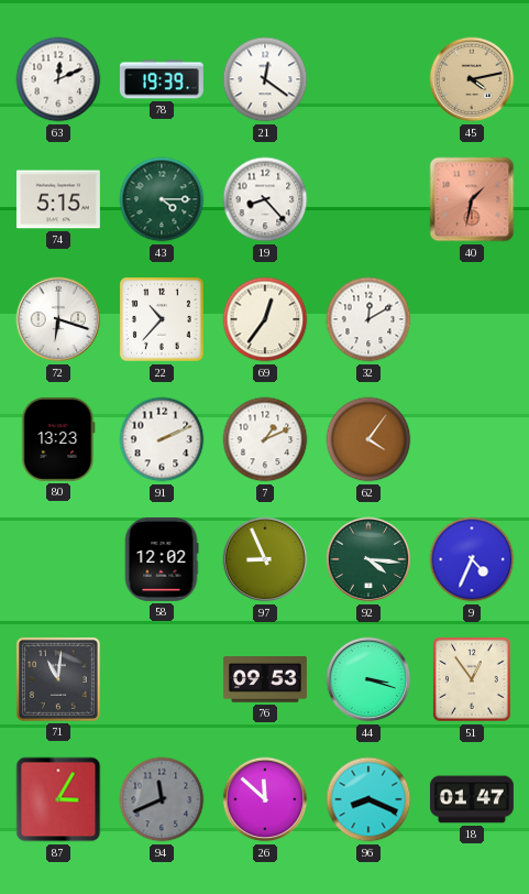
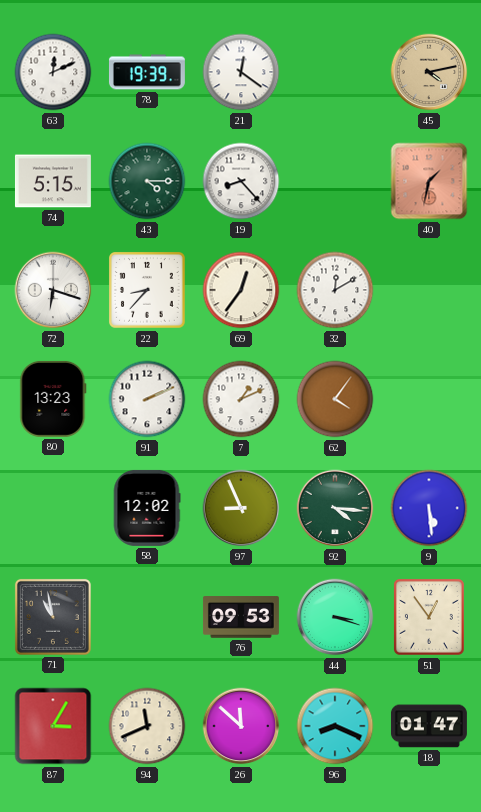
22: 10:37 -> 8:37 (148, 291)
9: 4:34 -> 5:29 (429, 508)
71: 11:01 -> 10:58 (53, 617)
94 dial: grey -> cream (147, 726)
